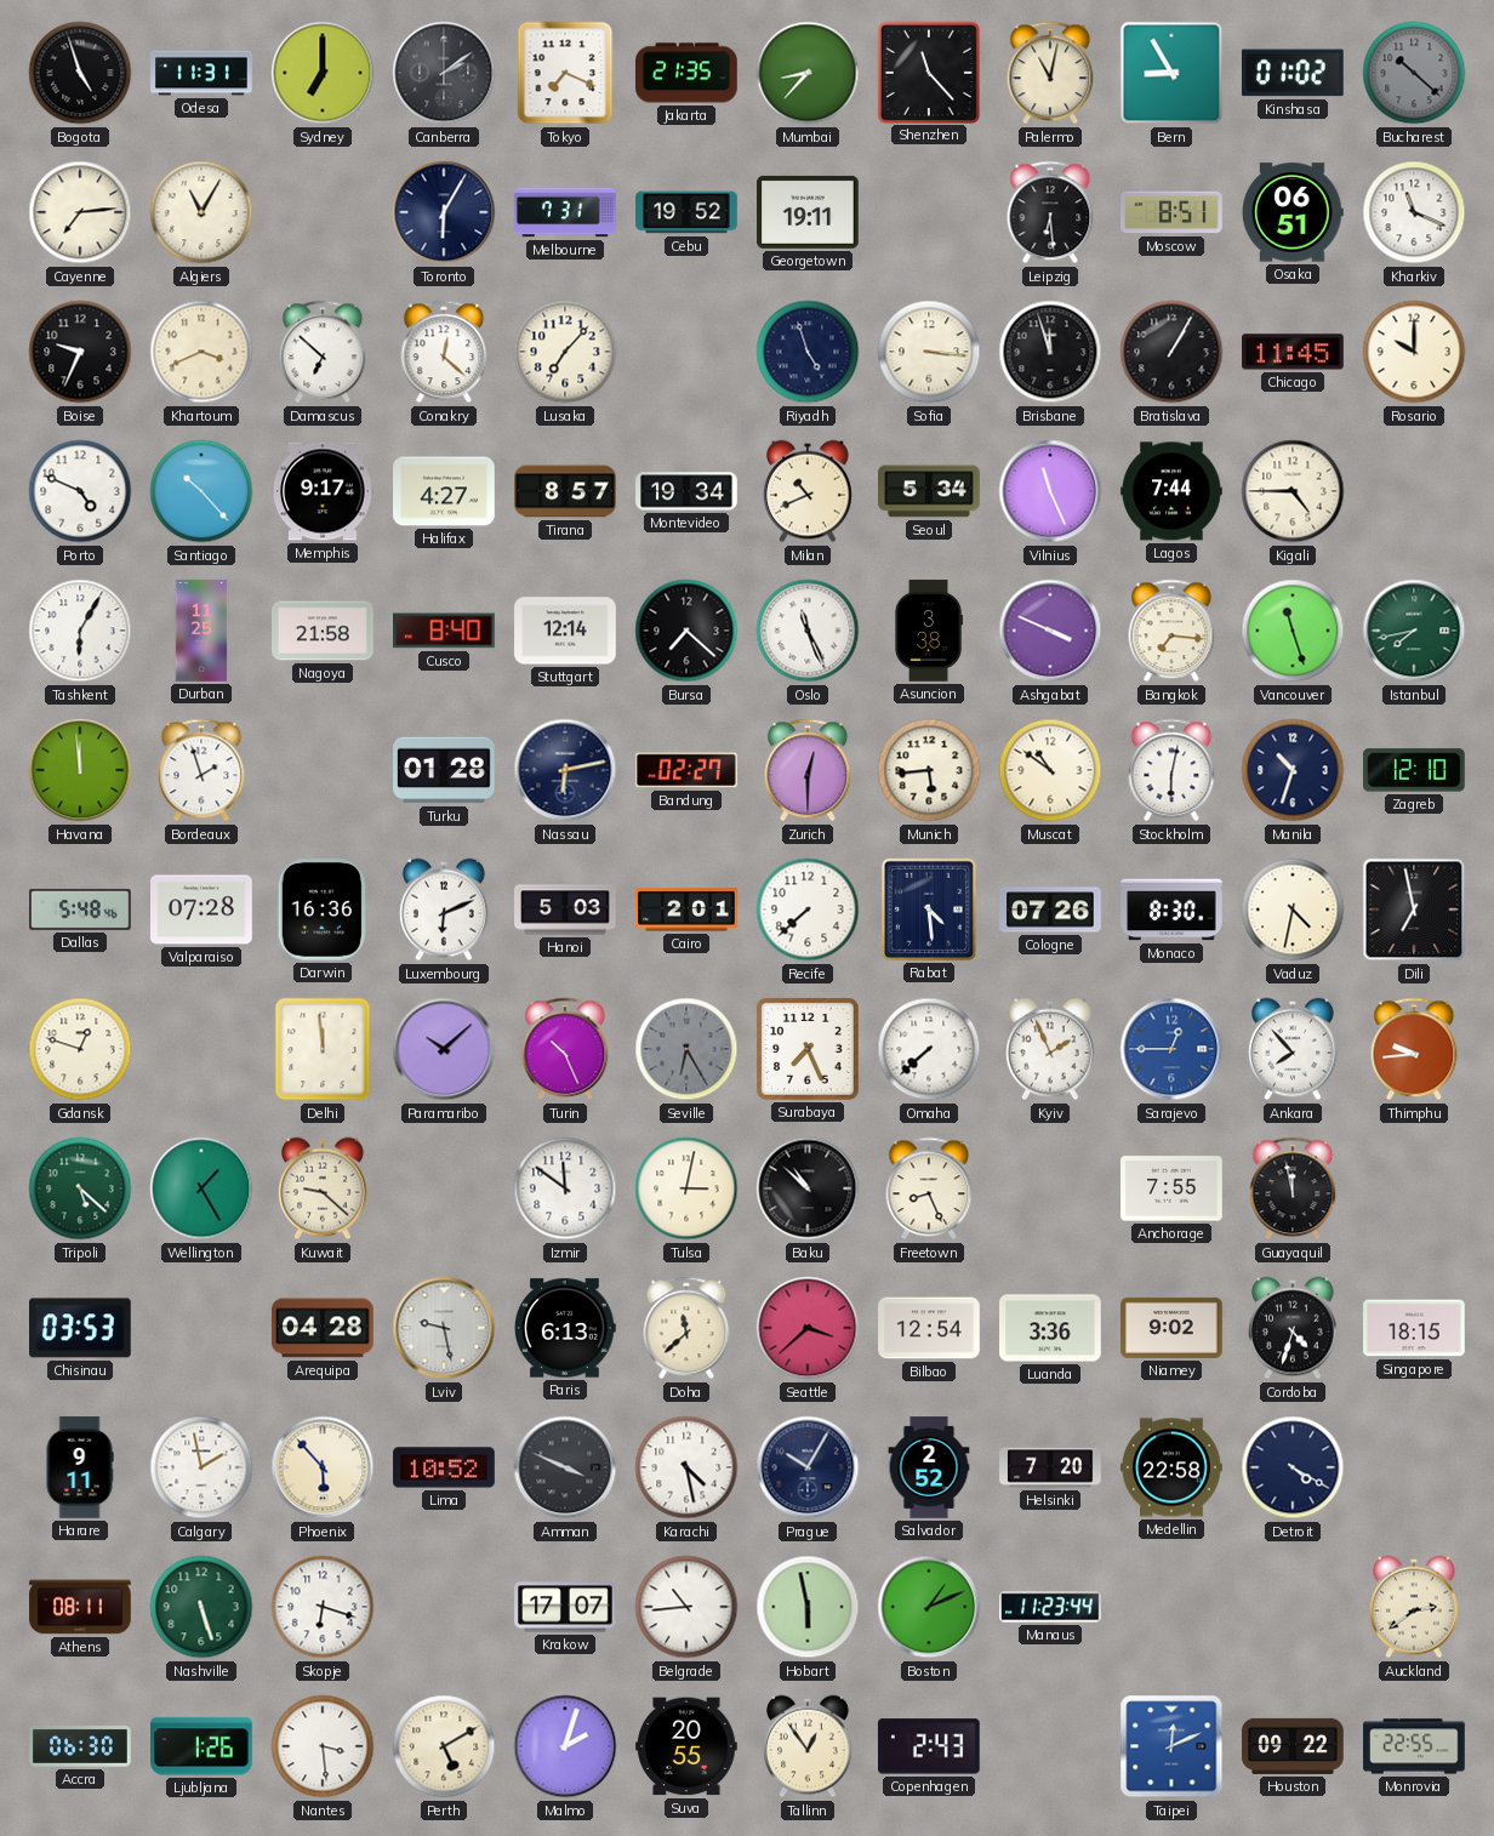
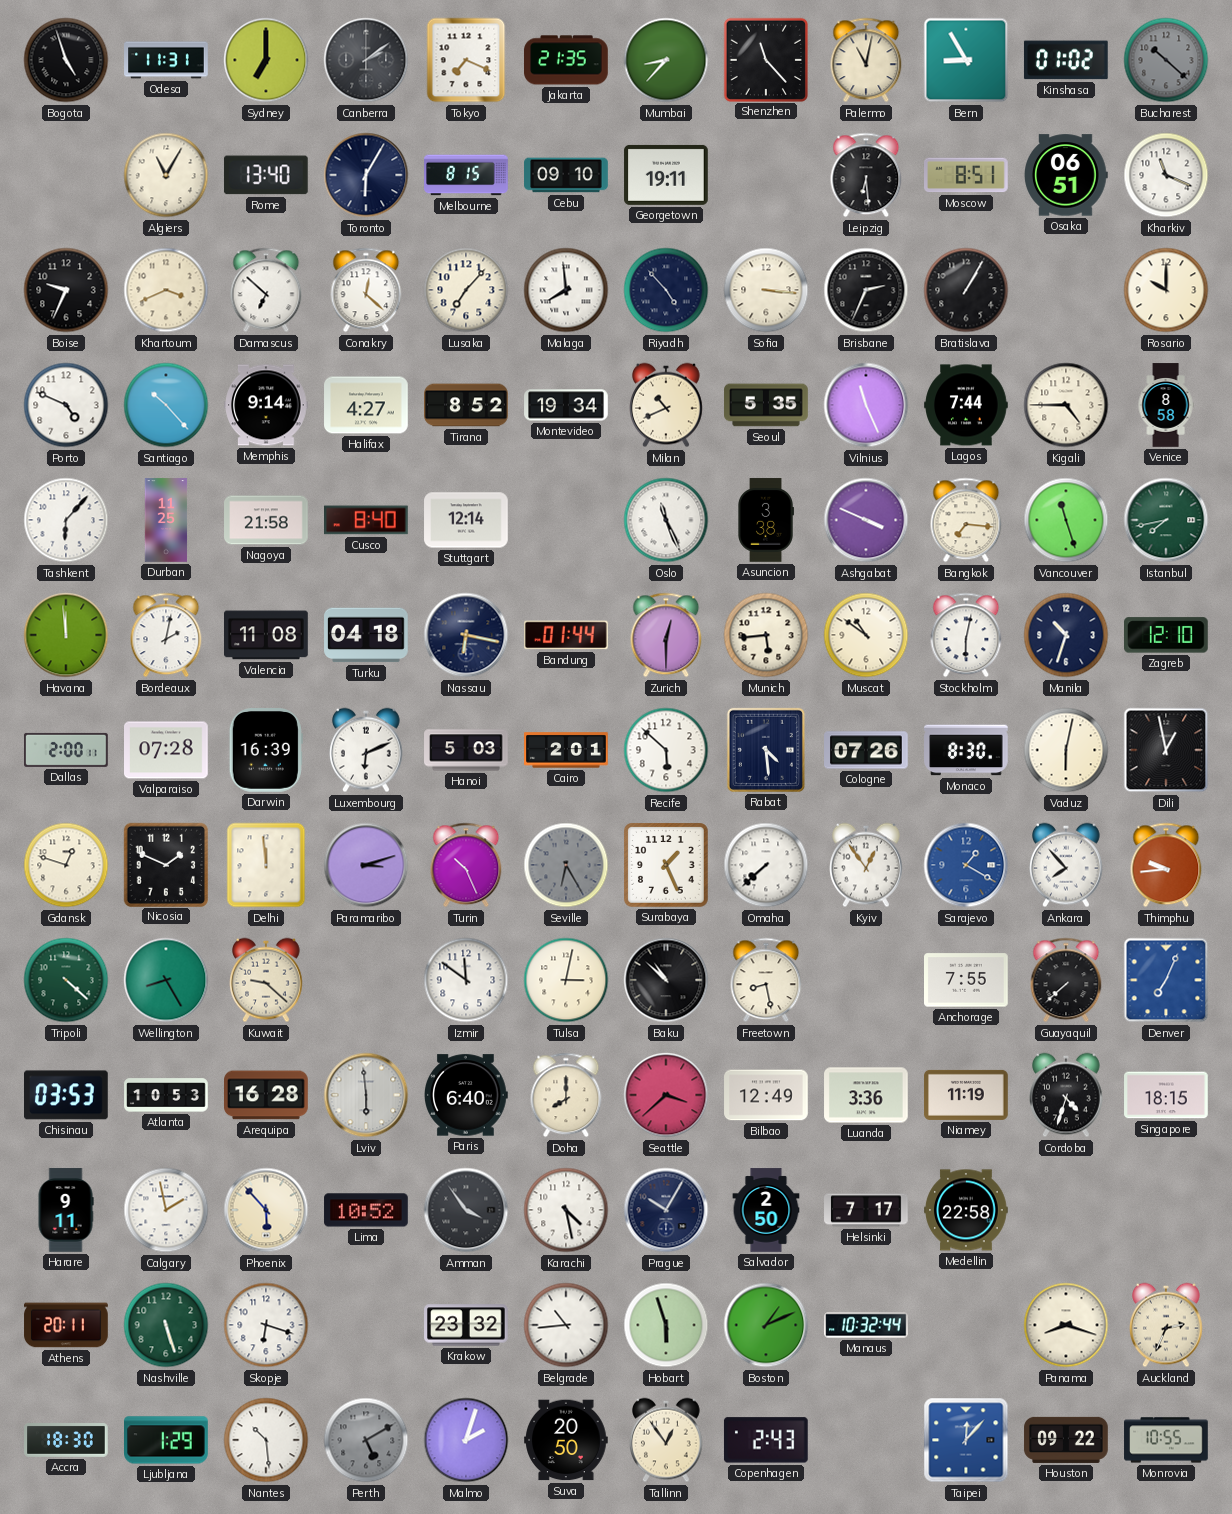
Cayenne: 7:14 -> none (80, 212)
Rome: none -> 13:40 (266, 175)
Melbourne: 7:31 -> 8:15 (466, 175)
Cebu: 19:52 -> 09:10 (566, 175)
Malaga: none -> 7:59 (566, 290)
Riyadh: 4:57 -> 4:53 (666, 290)
Brisbane: 11:57 -> 2:34 (866, 290)
Chicago: 11:45 -> none (1293, 352)
Memphis: 9:17 -> 9:14 (266, 405)
Tirana: 8:57 -> 8:52 (466, 405)
Seoul: 5:34 -> 5:35 (766, 405)
Venice: none -> 8:58 (1166, 405)
Tashkent: 6:05 -> 6:07 (66, 520)
Bursa: 7:22 -> none (686, 631)
Bordeaux: 1:57 -> 2:02 (166, 635)
Valencia: none -> 11:08 (267, 635)
Turku: 01:28 -> 04:18 (366, 635)
Nassau: 6:13 -> 6:17 (466, 635)
Bandung: 02:27 -> 01:44 (567, 635)
Dallas: 5:48 -> 2:00 (67, 750)
Darwin: 16:36 -> 16:39 (266, 751)
Recife: 7:38 -> 5:52 (666, 750)
Vaduz: 4:32 -> 6:02 (1066, 750)
Dili: 6:58 -> 12:58 (1166, 750)
Nicosia: none -> 1:49 (165, 864)
Paramaribo: 10:08 -> 3:12 (366, 865)
Surabaya: 7:26 -> 1:26 (667, 866)
Kyiv: 1:56 -> 12:54 (867, 865)
Sarajevo: 12:45 -> 1:20 (966, 865)
Tripoli: 5:22 -> 4:22 (66, 980)
Wellington: 1:25 -> 8:25 (166, 980)
Freetown: 8:26 -> 8:28 (766, 980)
Guayaquil: 11:58 -> 7:38 (1066, 980)
Denver: none -> 7:04 (1166, 980)
Atlanta: none -> 10:53 (166, 1095)
Arequipa: 04:28 -> 16:28 (266, 1095)
Lviv: 9:28 -> 5:59 (366, 1095)
Paris: 6:13 -> 6:40 (467, 1095)
Doha: 11:38 -> 8:00 (566, 1095)
Bilbao: 12:54 -> 12:49 (766, 1095)
Niamey: 9:02 -> 11:19 (966, 1095)
Amman: 3:49 -> 3:54 (466, 1210)
Salvador: 2:52 -> 2:50 (766, 1210)
Helsinki: 7:20 -> 7:17 (866, 1210)
Detroit: 4:20 -> none (1293, 1467)
Athens: 08:11 -> 20:11 (66, 1325)
Krakow: 17:07 -> 23:32 (466, 1325)
Hobart: 5:58 -> 5:57 (666, 1325)
Manaus: 11:23 -> 10:32 (866, 1325)
Panama: none -> 8:18 (1066, 1325)
Auckland: 2:39 -> 2:34 (1167, 1325)
Accra: 06:30 -> 18:30 (66, 1441)
Ljubljana: 1:26 -> 1:29 (167, 1440)
Nantes: 3:29 -> 10:29 (266, 1440)
Perth dial: cream -> grey (366, 1440)
Suva: 20:55 -> 20:50 (566, 1440)
Taipei: 12:11 -> 12:07 (966, 1440)
Monrovia: 22:55 -> 10:55 (1166, 1440)
